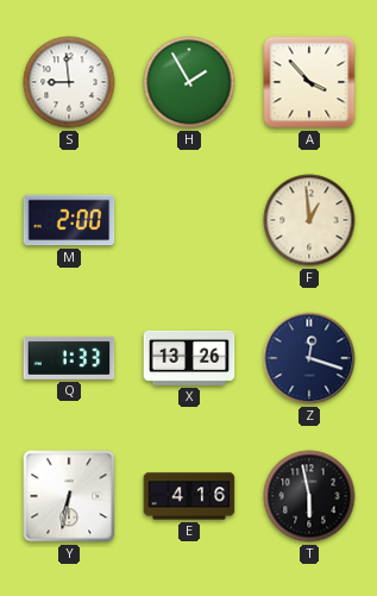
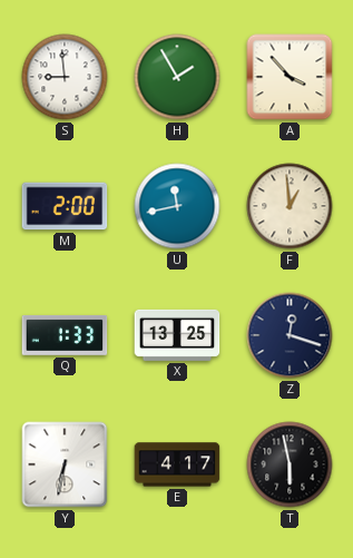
U: none -> 11:43 (177, 206)
X: 13:26 -> 13:25 (177, 335)
E: 4:16 -> 4:17 (177, 464)
